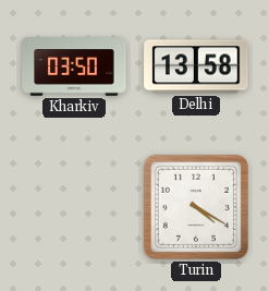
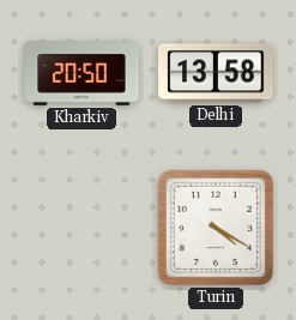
Kharkiv: 03:50 -> 20:50 (81, 73)
